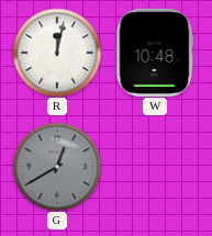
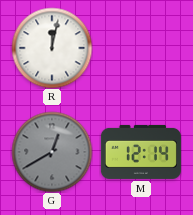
W: 10:48 -> none (155, 53)
M: none -> 12:14 (141, 152)
